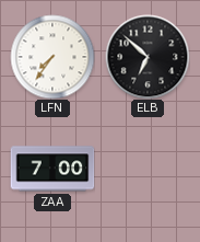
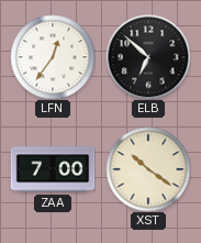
LFN: 7:36 -> 12:36 (53, 57)
XST: none -> 10:21 (148, 169)
